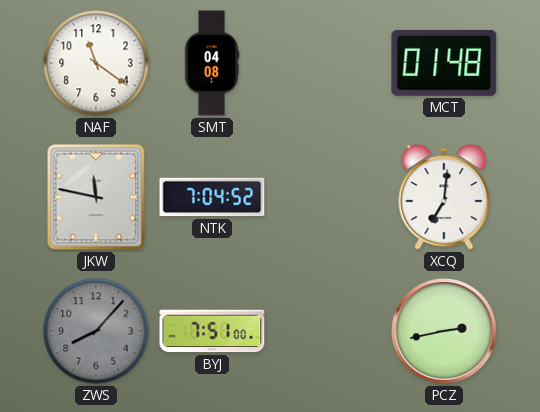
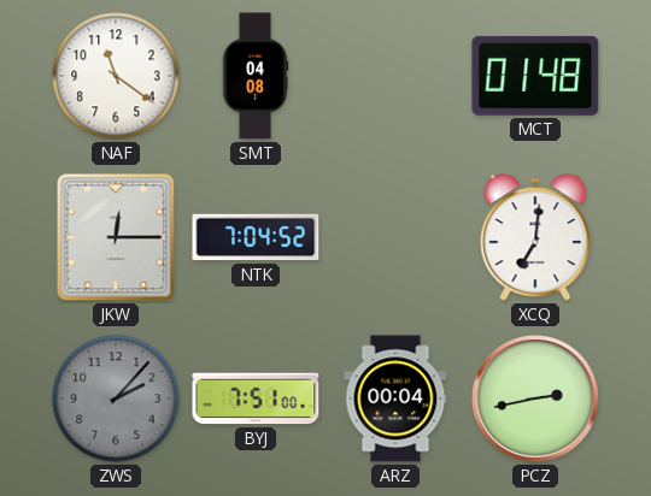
JKW: 11:47 -> 12:15 (116, 237)
ZWS: 8:07 -> 2:07 (116, 398)
ARZ: none -> 00:04 (395, 398)
